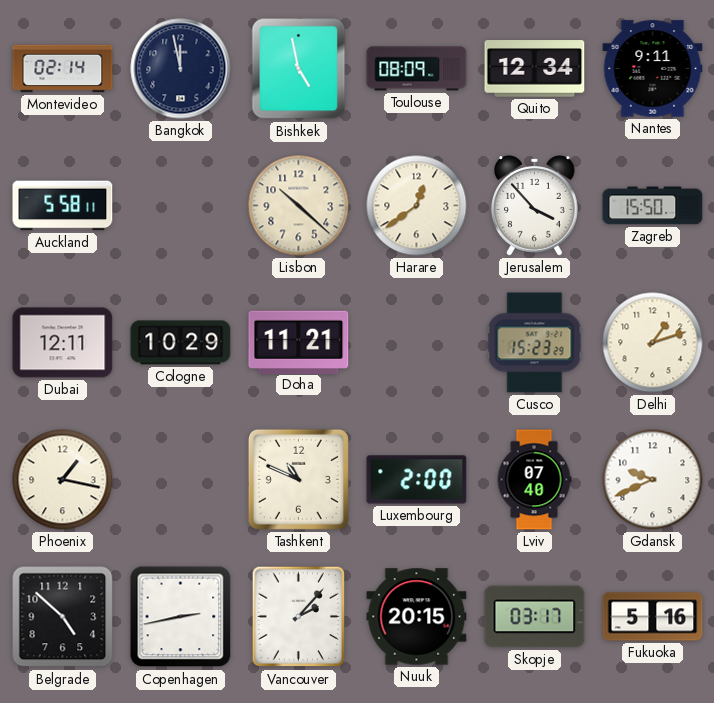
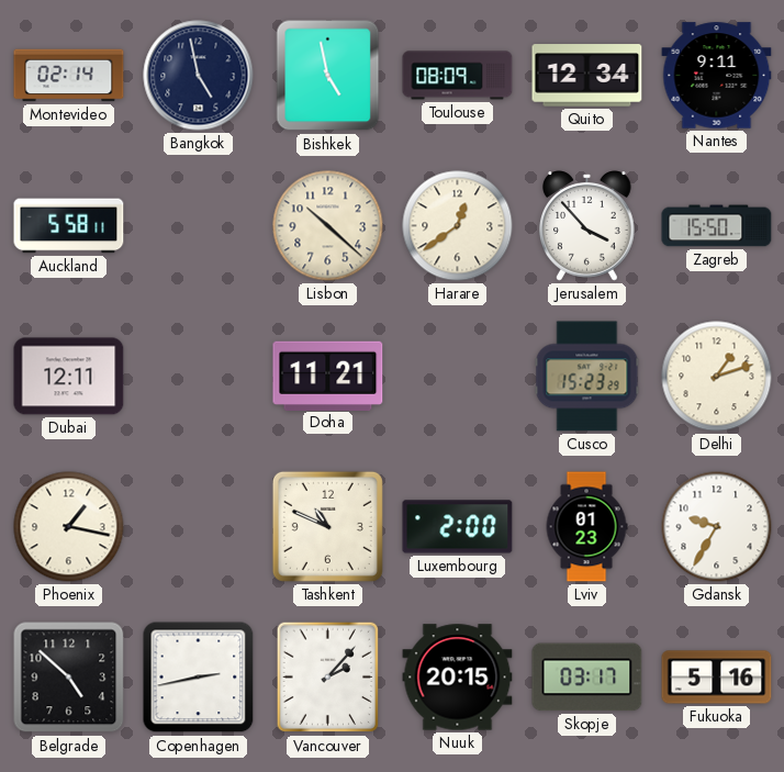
Bangkok: 11:58 -> 4:58 (199, 76)
Cologne: 10:29 -> none (181, 343)
Lviv: 07:40 -> 01:23 (586, 527)
Gdansk: 9:41 -> 9:35 (717, 527)
